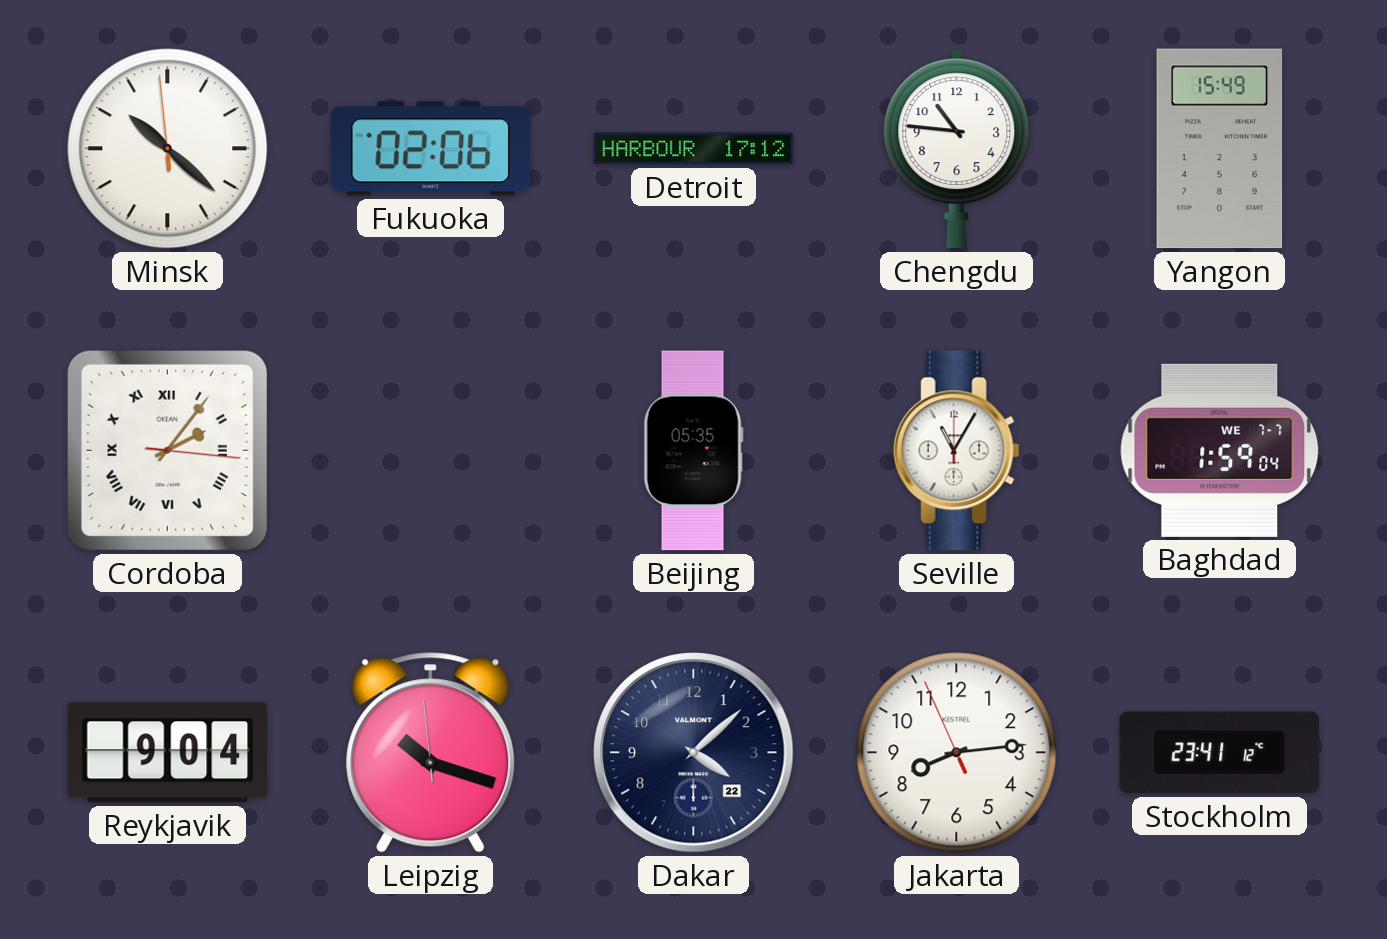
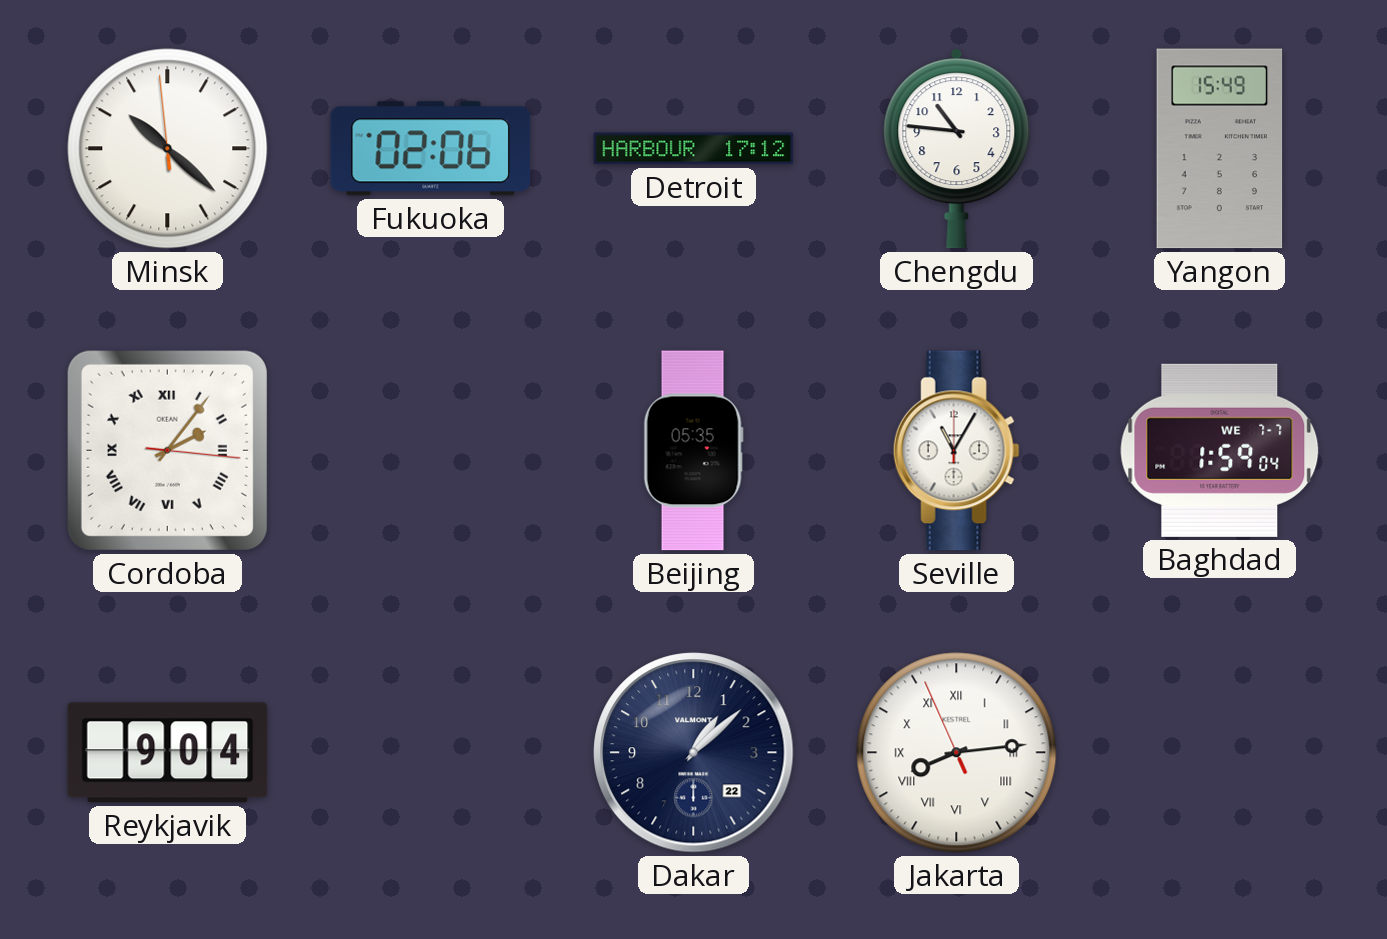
Leipzig: 10:17 -> none (431, 753)
Dakar: 4:08 -> 1:08 (694, 753)
Jakarta numerals: Arabic -> Roman (957, 753)
Stockholm: 23:41 -> none (1220, 753)
